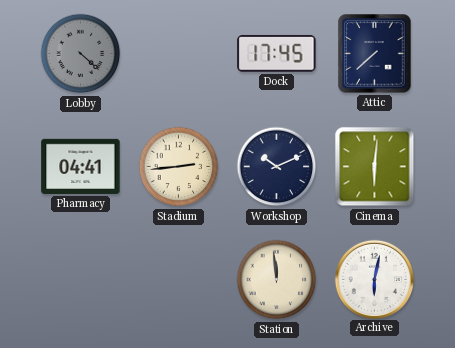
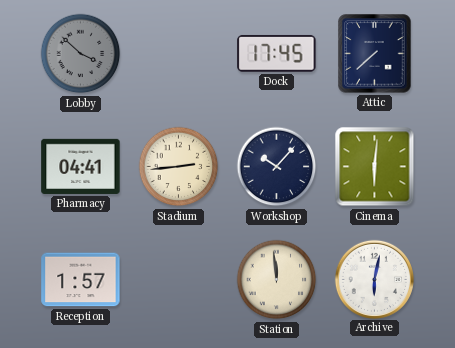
Lobby: 4:22 -> 3:52 (81, 54)
Workshop: 10:11 -> 10:07 (277, 167)
Reception: none -> 1:57 (81, 280)
